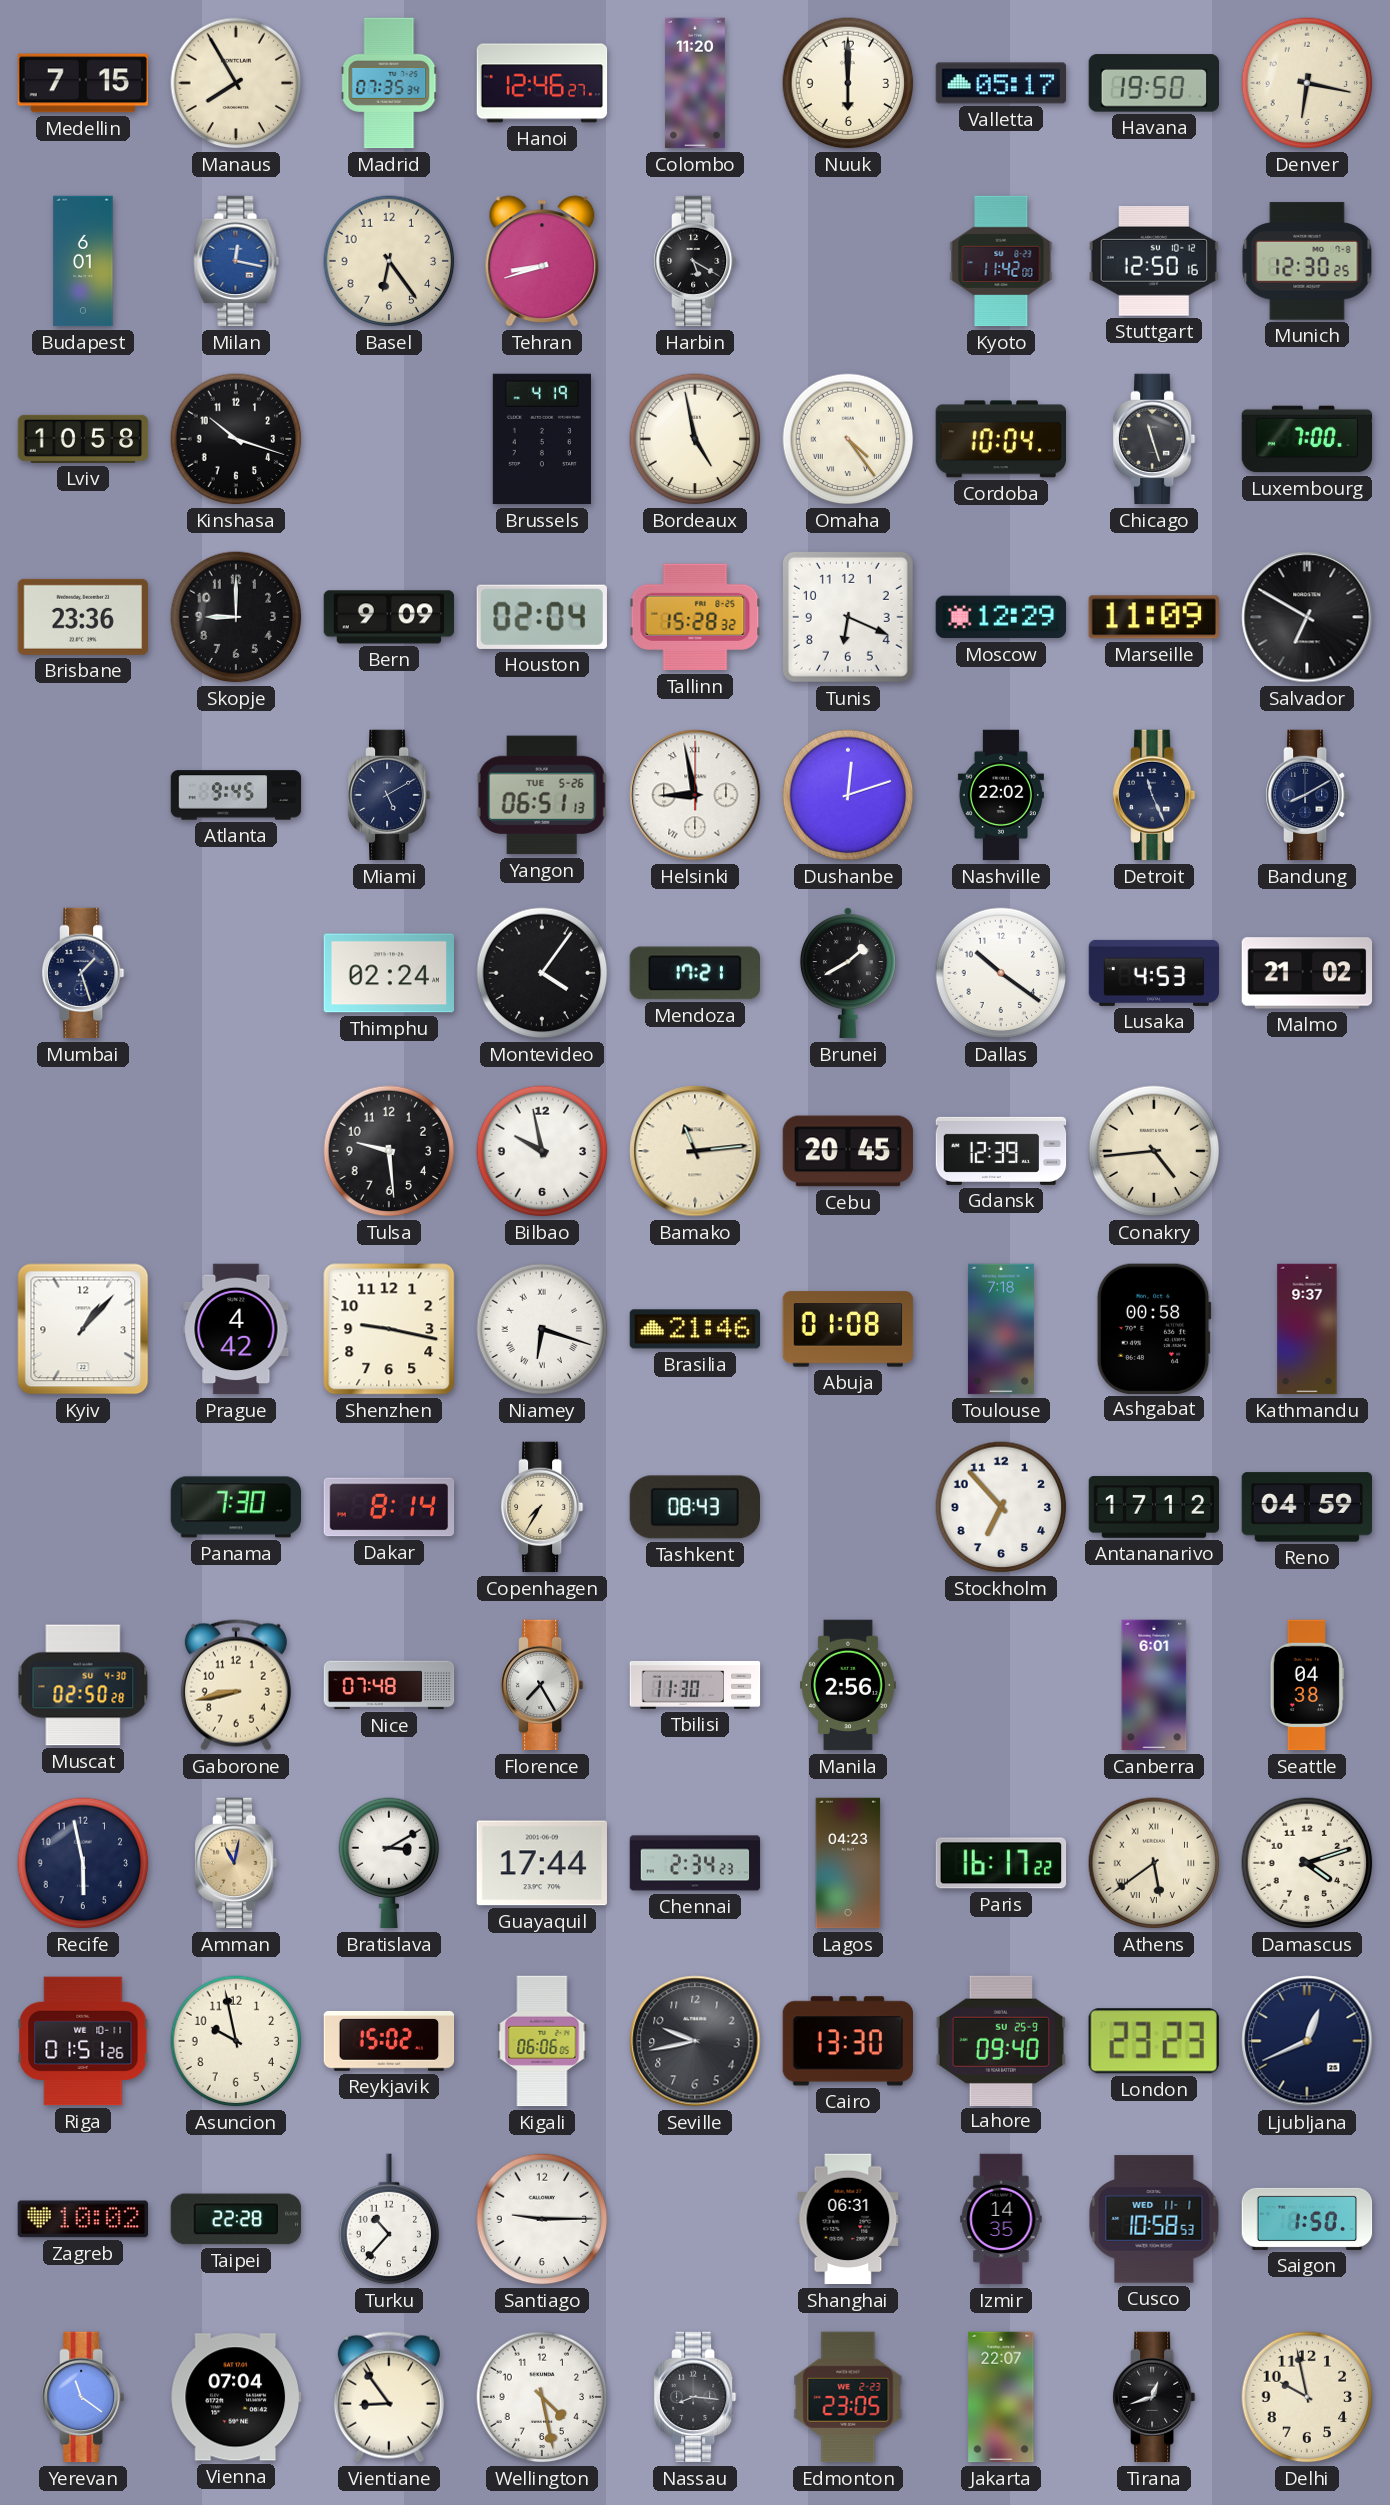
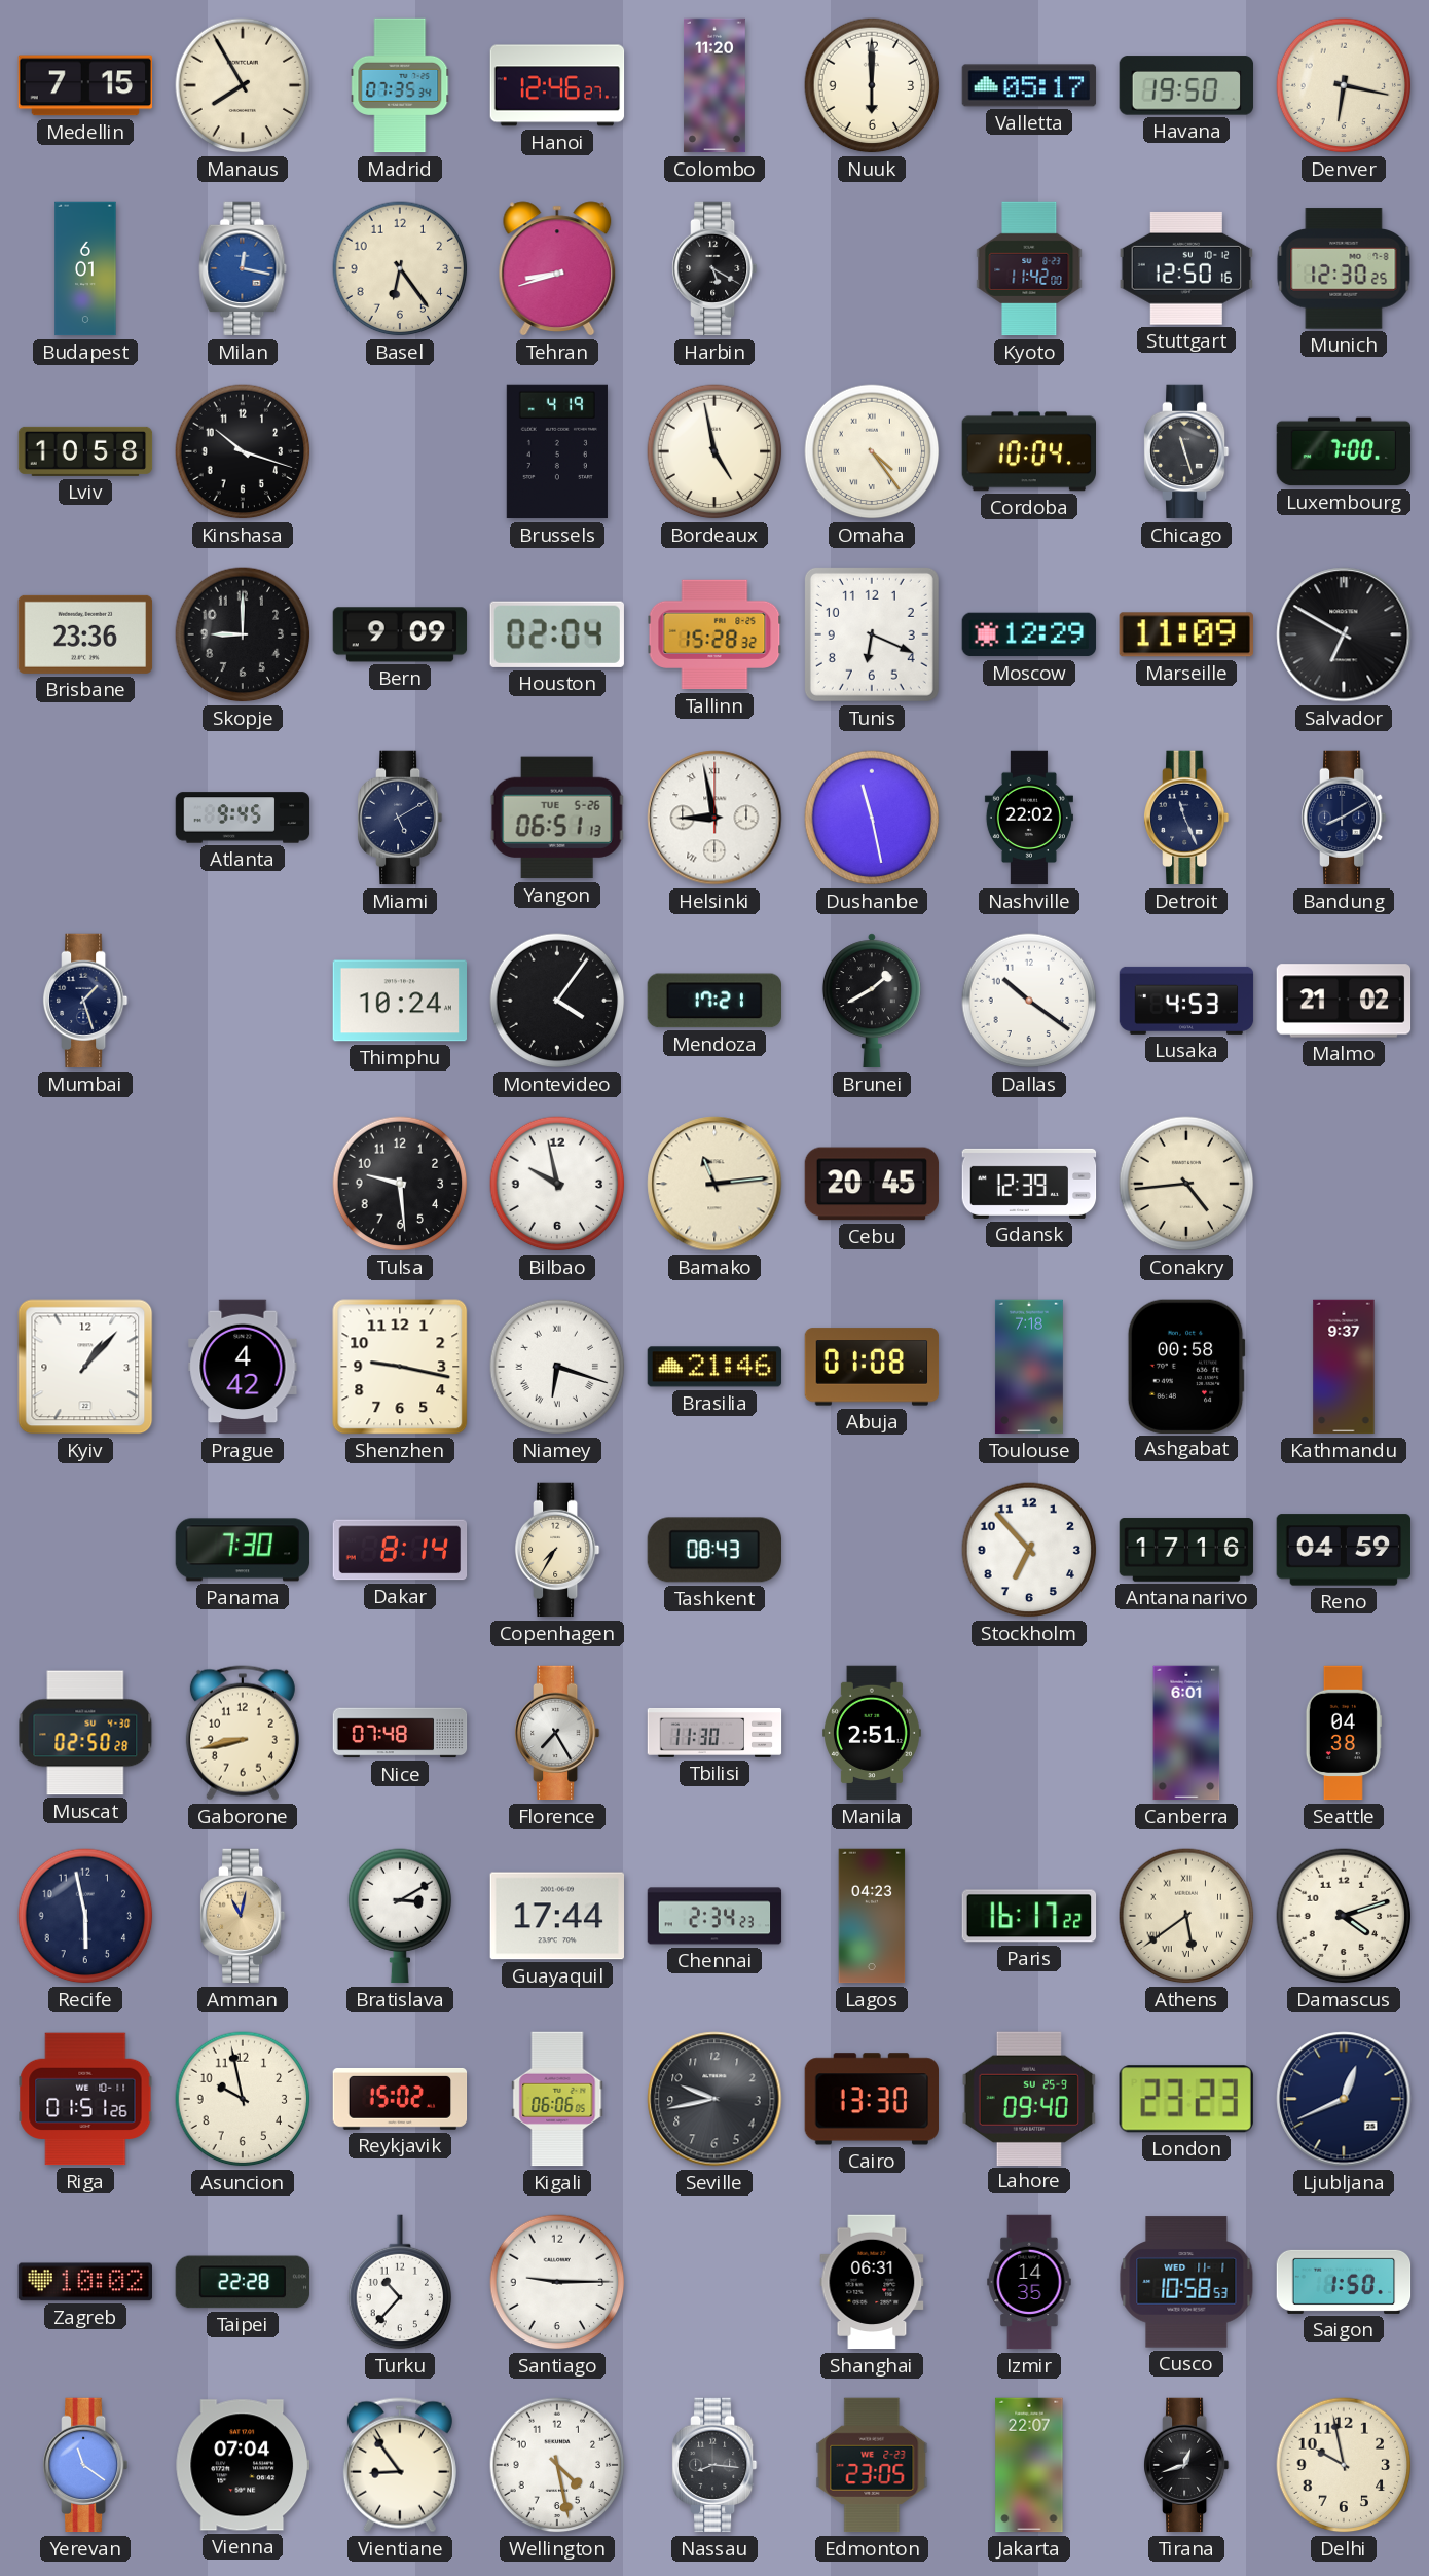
Dushanbe: 12:12 -> 11:28 (872, 818)
Thimphu: 02:24 -> 10:24 (400, 1001)
Antananarivo: 17:12 -> 17:16 (1186, 1550)
Manila: 2:56 -> 2:51 (873, 1733)
